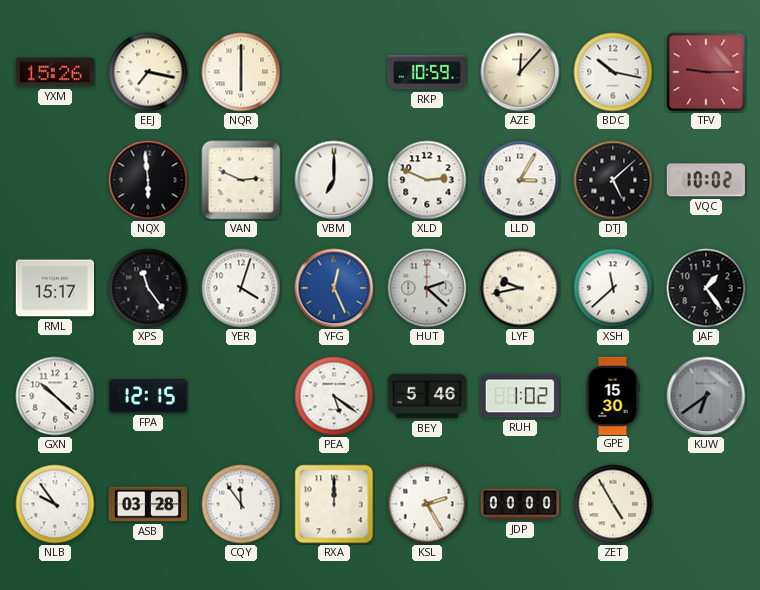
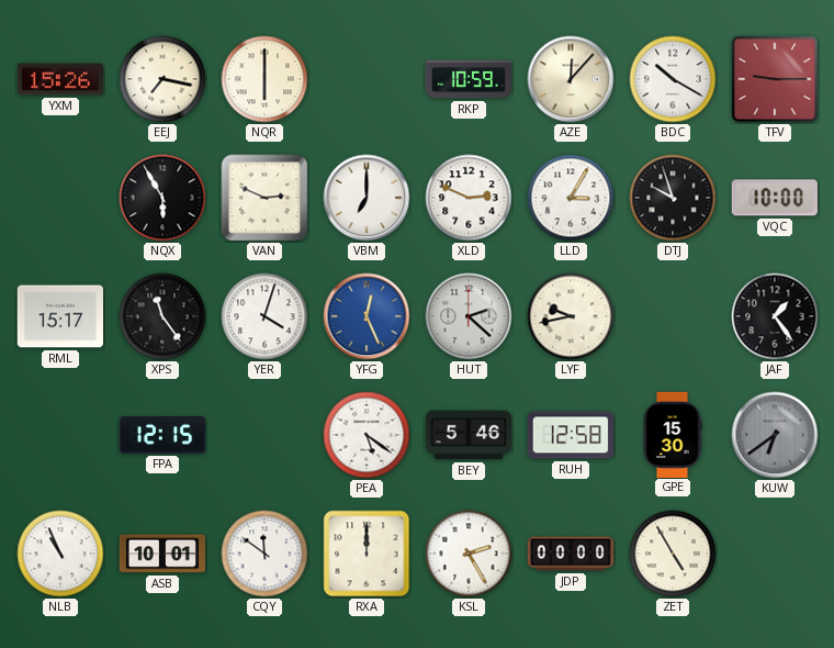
BDC: 10:17 -> 10:20 (673, 79)
NQX: 5:59 -> 5:55 (162, 198)
DTJ: 5:08 -> 9:57 (673, 198)
VQC: 10:02 -> 10:00 (775, 198)
XSH: 11:38 -> none (613, 288)
GXN: 10:22 -> none (55, 396)
RUH: 1:02 -> 12:58 (571, 435)
NLB: 9:54 -> 10:56 (60, 554)
ASB: 03:28 -> 10:01 (162, 554)
CQY: 11:54 -> 11:51 (264, 554)
